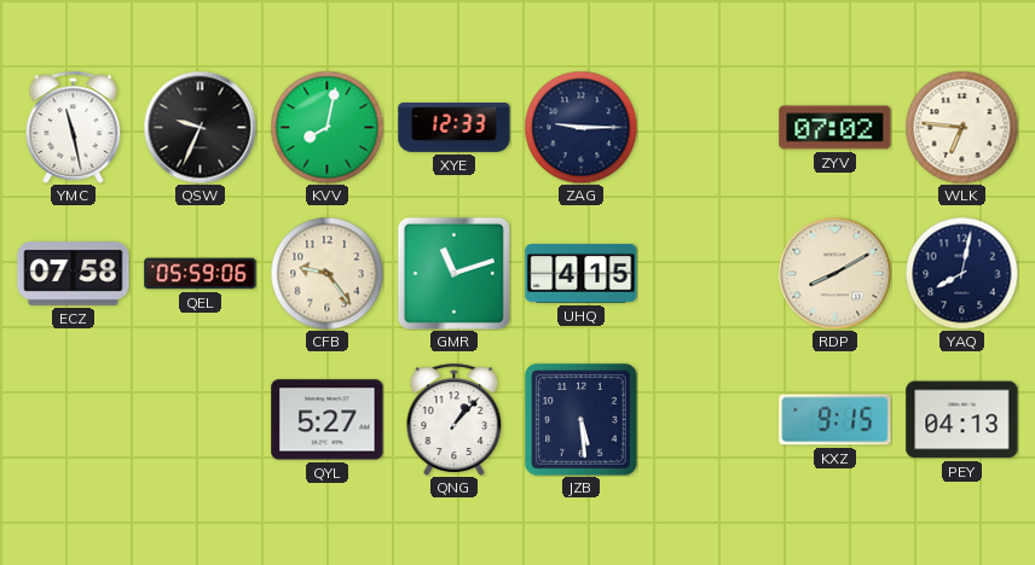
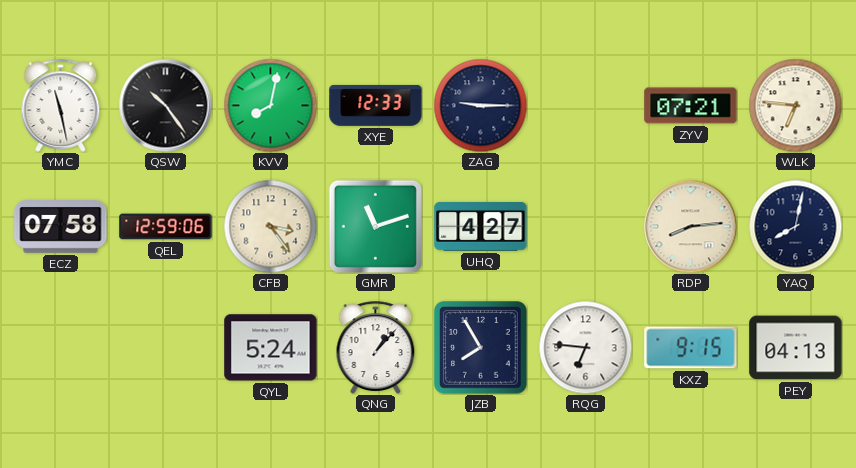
QSW: 9:34 -> 10:24 (165, 105)
ZYV: 07:02 -> 07:21 (691, 106)
QEL: 05:59 -> 12:59 (166, 227)
CFB: 9:24 -> 3:24 (270, 226)
UHQ: 4:15 -> 4:27 (481, 226)
RDP: 8:10 -> 8:14 (690, 226)
QYL: 5:27 -> 5:24 (271, 348)
JZB: 5:29 -> 7:55 (481, 348)
RQG: none -> 6:46 (585, 347)
